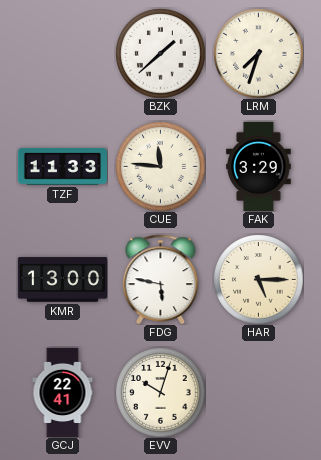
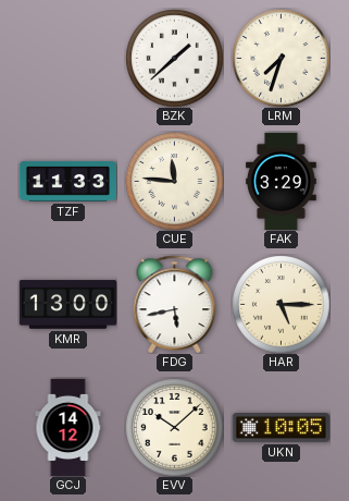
FDG: 5:47 -> 5:43 (175, 304)
GCJ: 22:41 -> 14:12 (68, 427)
EVV: 10:03 -> 10:08 (174, 427)
UKN: none -> 10:05 (281, 428)
